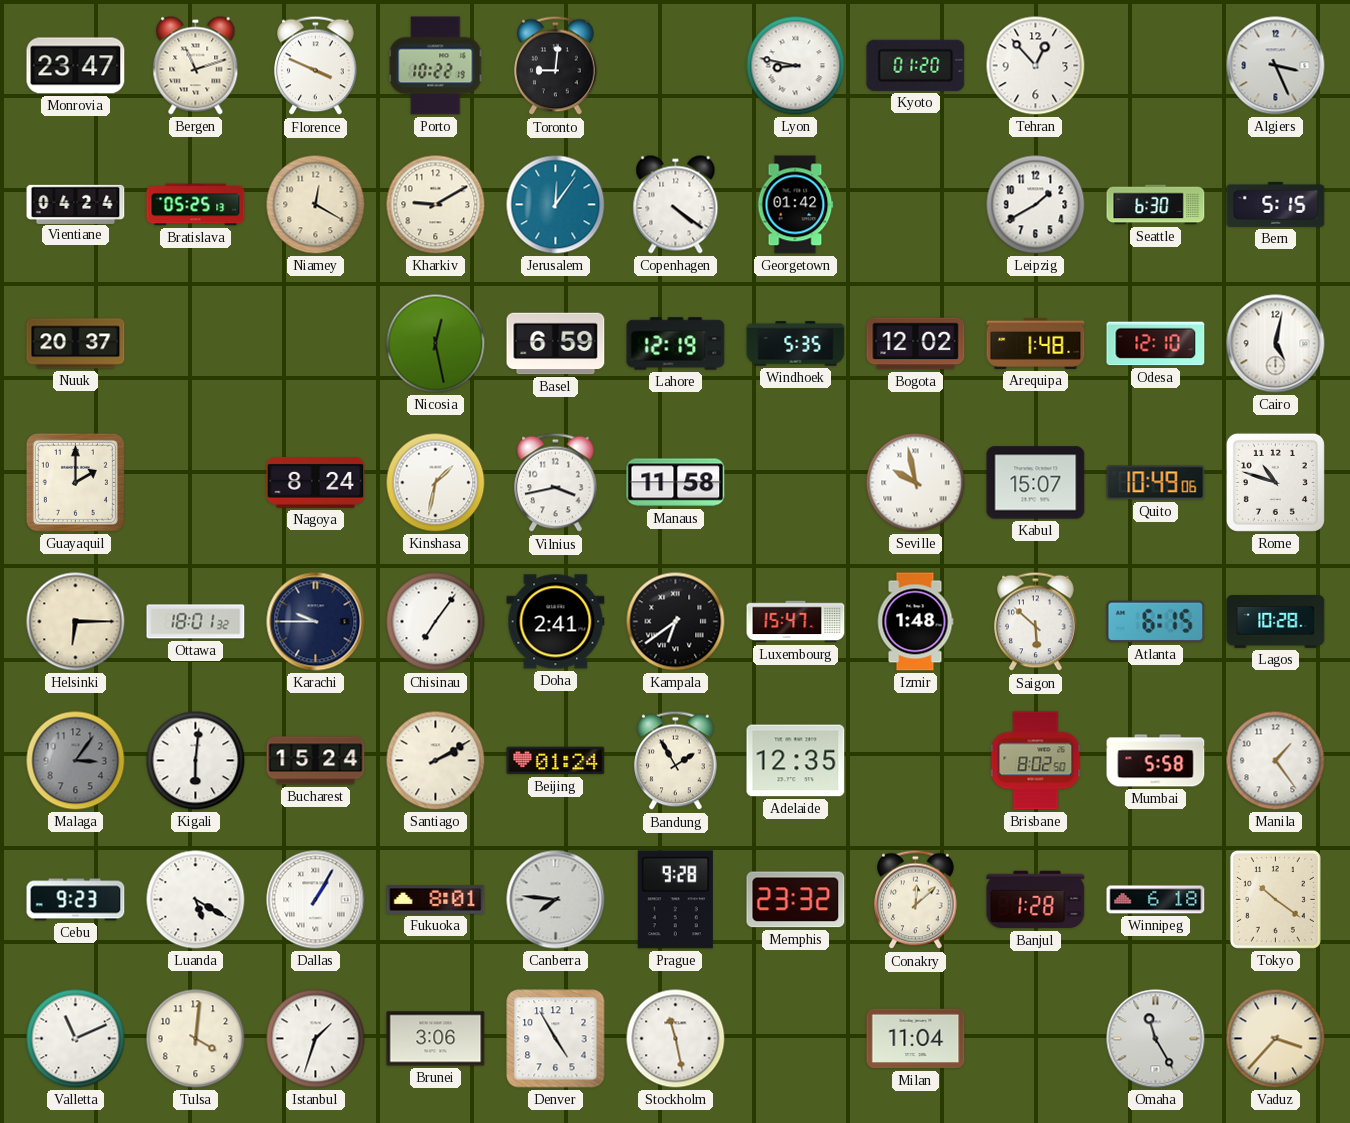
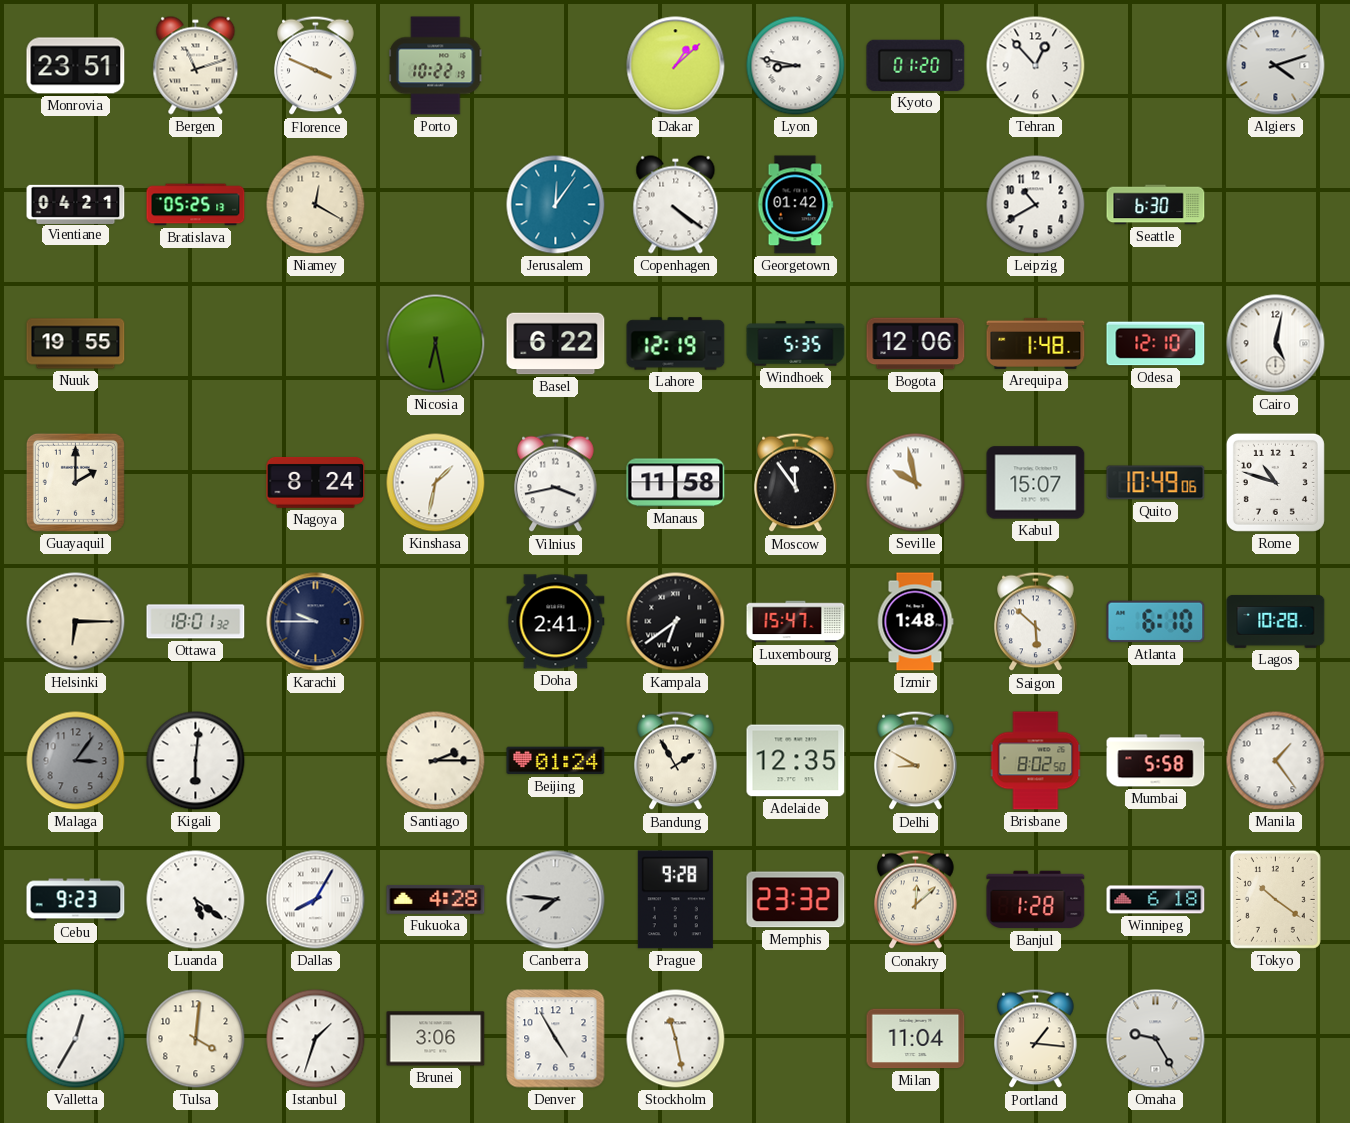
Monrovia: 23:47 -> 23:51 (76, 66)
Toronto: 9:01 -> none (556, 66)
Dakar: none -> 1:08 (676, 66)
Algiers: 3:26 -> 4:12 (1276, 66)
Vientiane: 04:24 -> 04:21 (76, 204)
Kharkiv: 9:10 -> none (436, 205)
Leipzig: 1:40 -> 10:40 (1036, 205)
Bern: 5:15 -> none (1276, 204)
Nuuk: 20:37 -> 19:55 (76, 344)
Nicosia: 12:28 -> 6:28 (436, 344)
Basel: 6:59 -> 6:22 (556, 344)
Bogota: 12:02 -> 12:06 (916, 344)
Moscow: none -> 11:54 (796, 483)
Chisinau: 7:06 -> none (436, 622)
Atlanta: 6:15 -> 6:10 (1156, 622)
Bucharest: 15:24 -> none (316, 761)
Santiago: 2:10 -> 2:15 (436, 761)
Delhi: none -> 8:50 (916, 761)
Luanda: 5:20 -> 5:21 (196, 900)
Dallas: 1:05 -> 8:05 (316, 900)
Fukuoka: 8:01 -> 4:28 (436, 899)
Valletta: 11:11 -> 12:35 (76, 1039)
Portland: none -> 1:16 (1036, 1039)
Omaha: 11:25 -> 9:25 (1156, 1039)
Vaduz: 3:37 -> none (1276, 1039)
